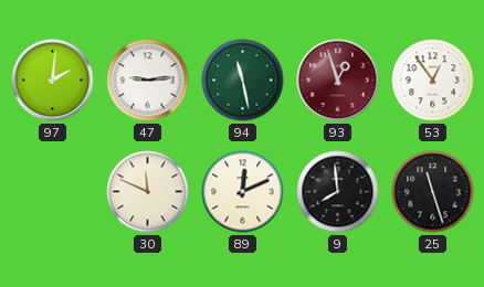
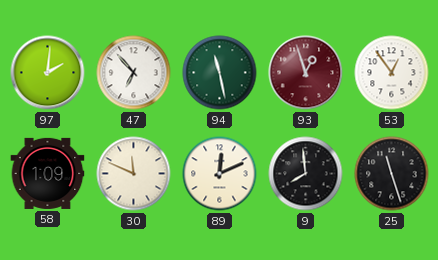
47: 9:14 -> 6:53 (134, 73)
58: none -> 1:09 (48, 173)
